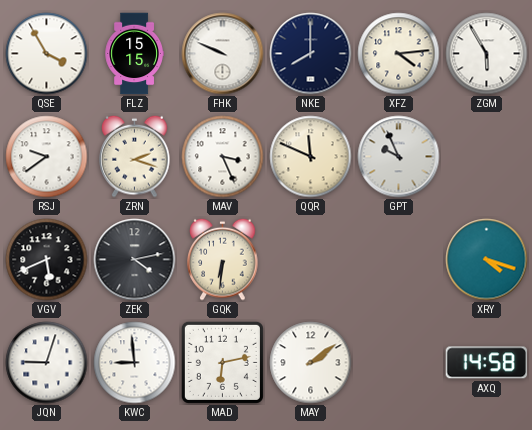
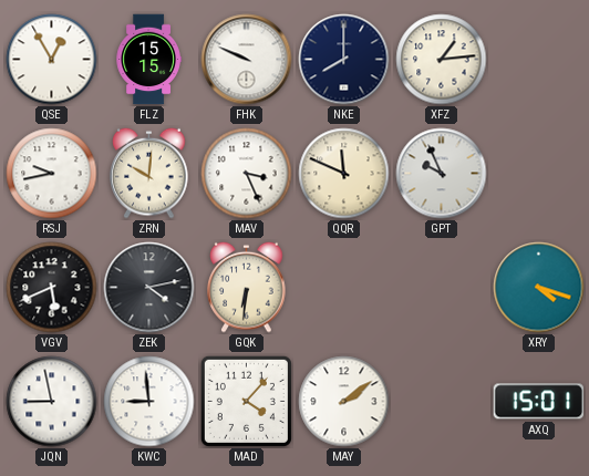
QSE: 3:55 -> 12:55 (52, 60)
XFZ: 4:14 -> 1:14 (442, 60)
ZGM: 5:55 -> none (487, 54)
RSJ: 9:39 -> 9:43 (52, 174)
ZRN: 2:18 -> 10:01 (149, 173)
JQN: 9:03 -> 8:58 (52, 402)
MAD: 6:13 -> 4:07 (246, 401)
AXQ: 14:58 -> 15:01 (539, 402)
